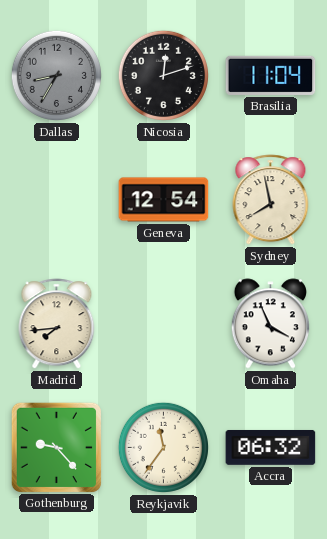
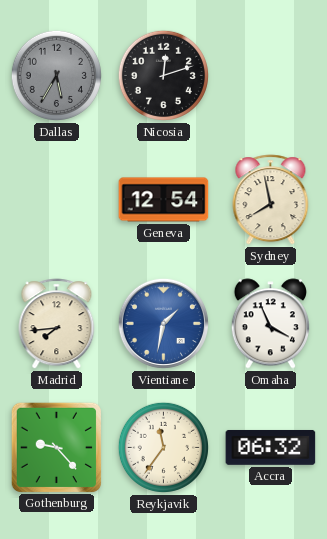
Dallas: 8:35 -> 5:35 (56, 75)
Brasilia: 11:04 -> none (271, 75)
Vientiane: none -> 1:32 (163, 323)
